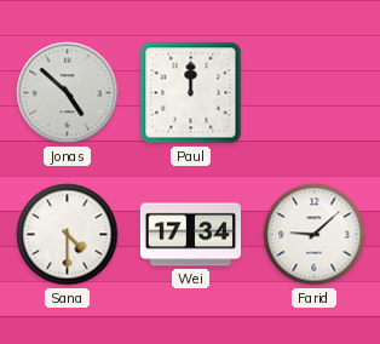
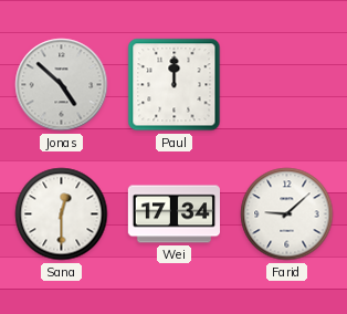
Sana: 4:30 -> 12:30 (62, 214)
